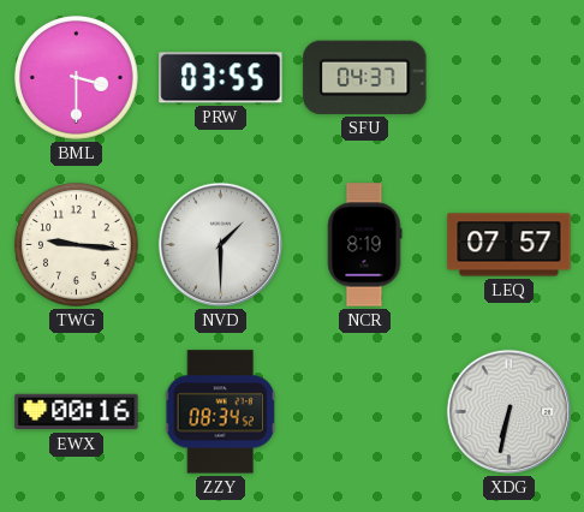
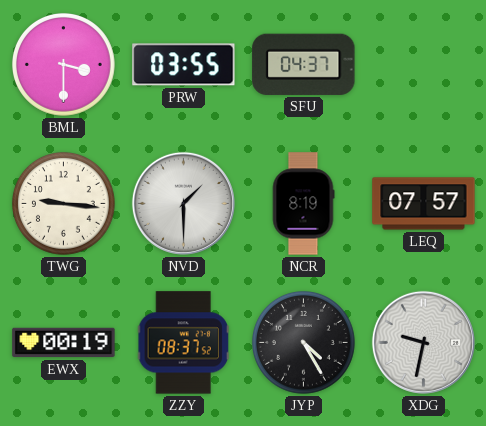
EWX: 00:16 -> 00:19 (64, 343)
ZZY: 08:34 -> 08:37 (183, 343)
JYP: none -> 4:25 (304, 343)
XDG: 6:32 -> 9:32 (423, 342)
